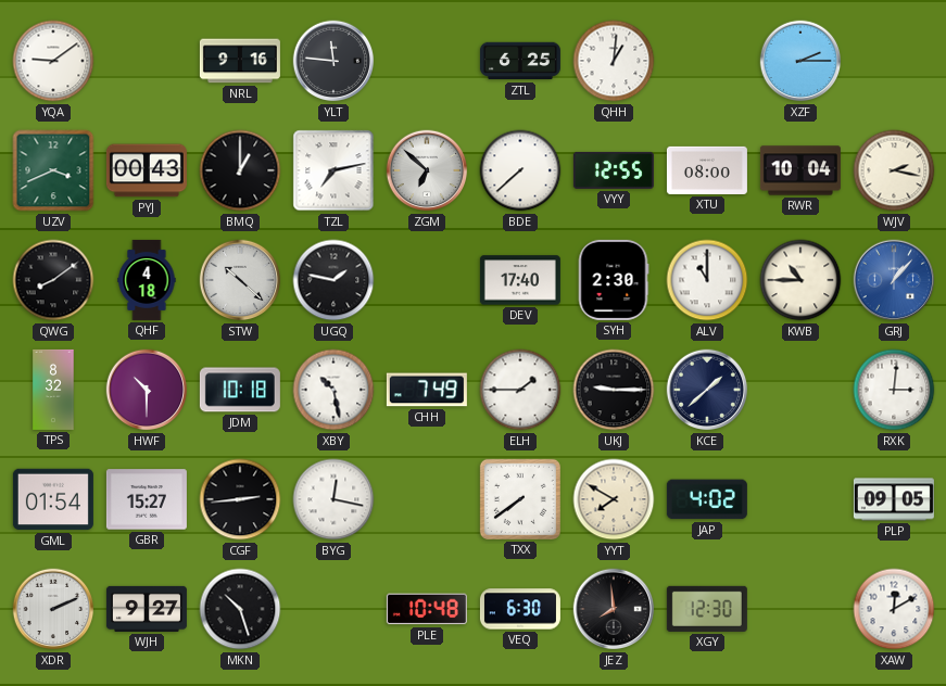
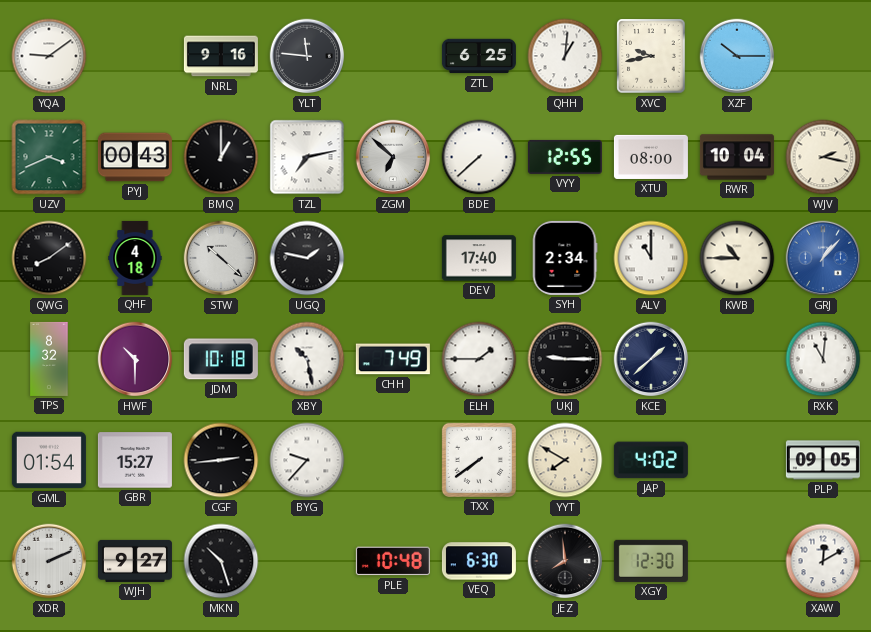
XVC: none -> 9:43 (651, 56)
XZF: 2:15 -> 10:15 (737, 56)
SYH: 2:30 -> 2:34 (565, 258)
RXK: 3:01 -> 11:01 (823, 359)
BYG: 12:17 -> 9:37 (307, 460)
